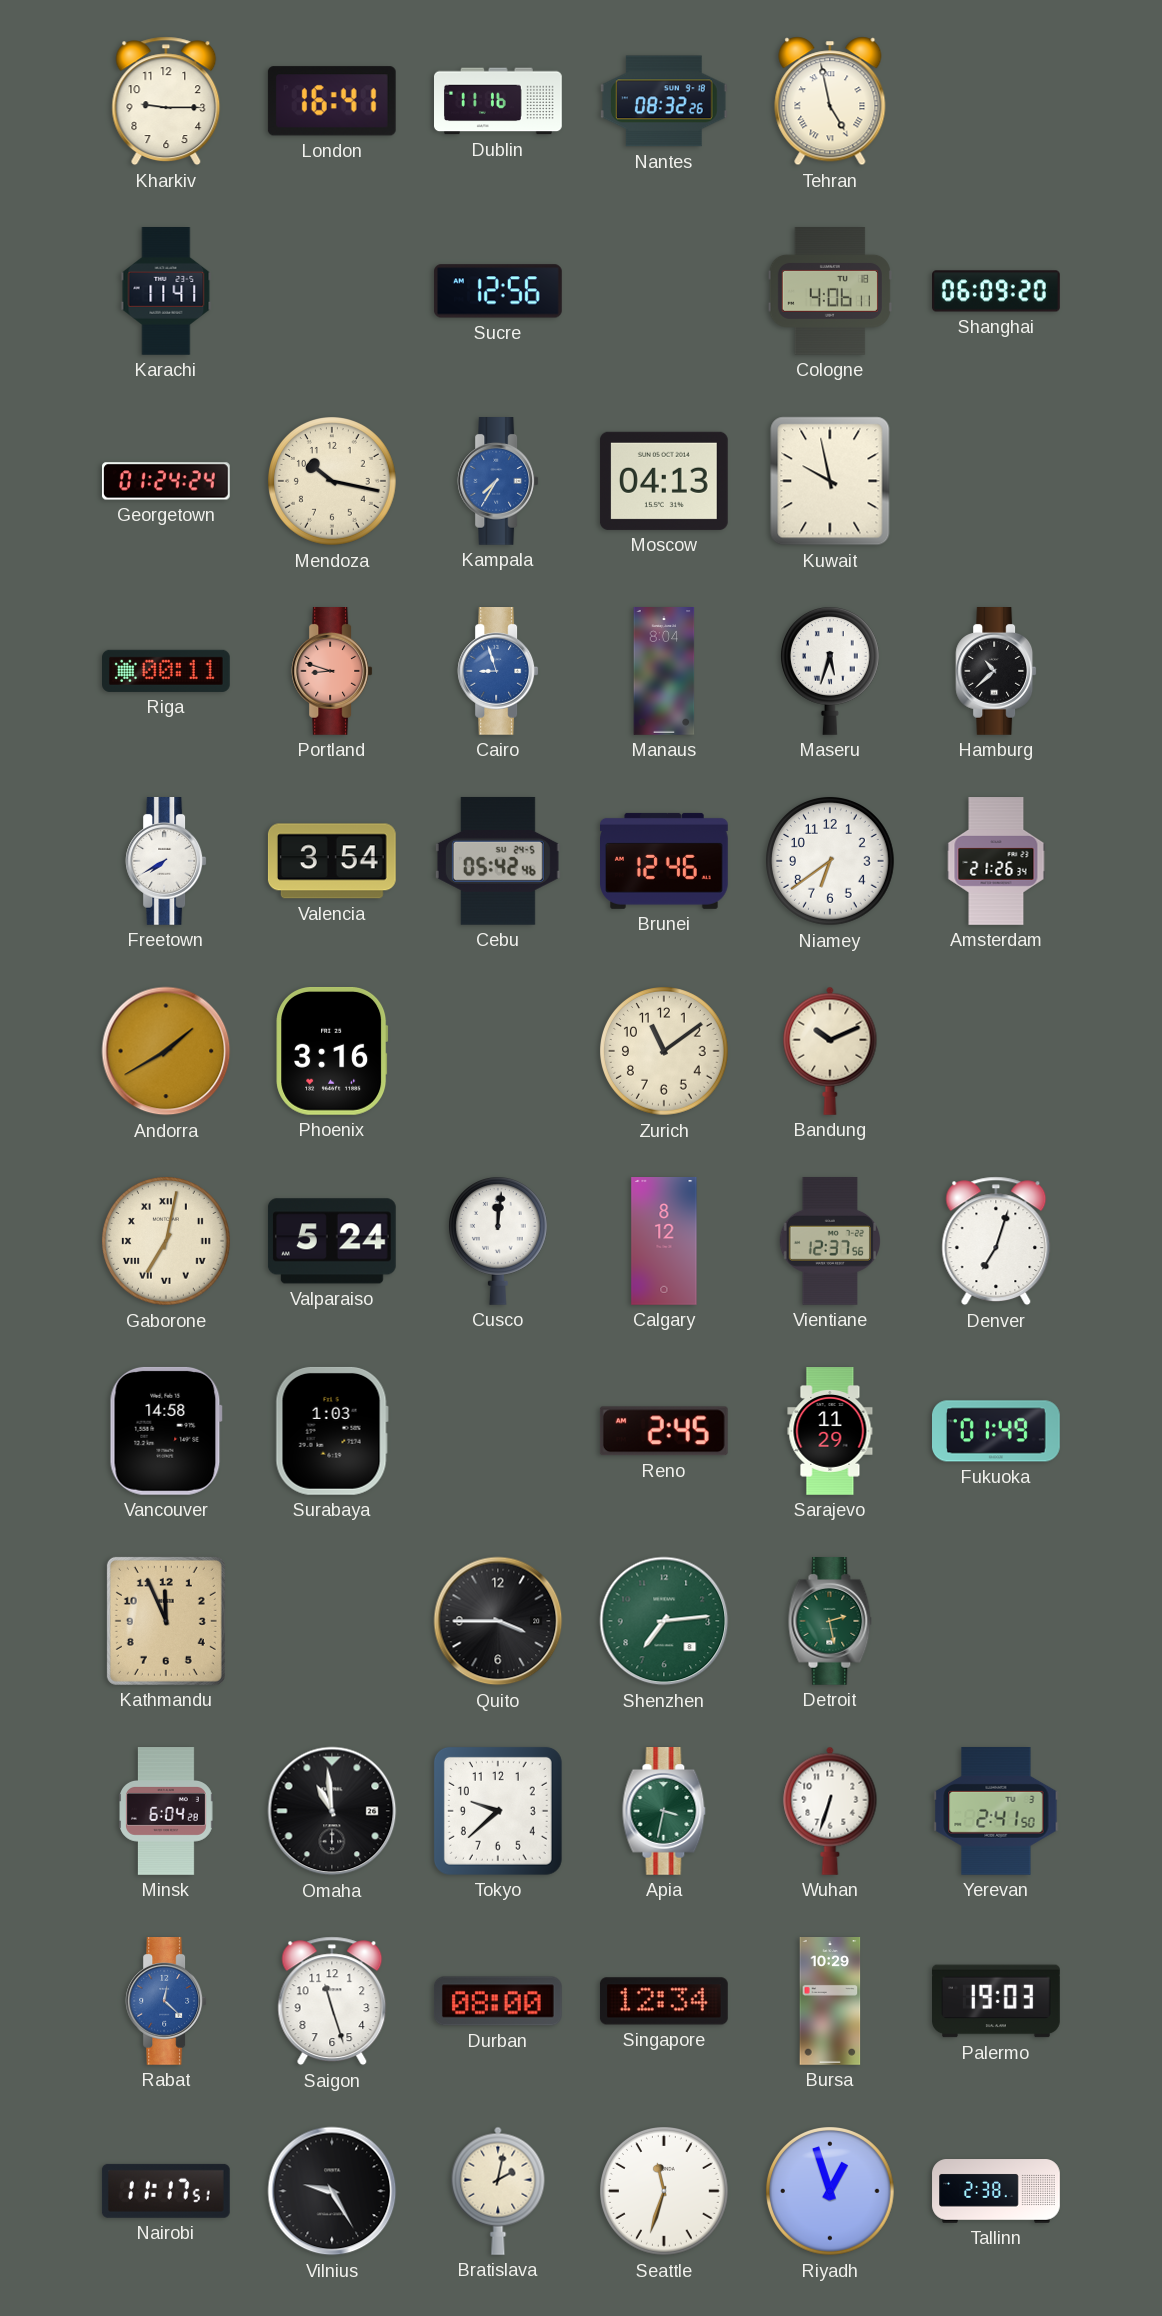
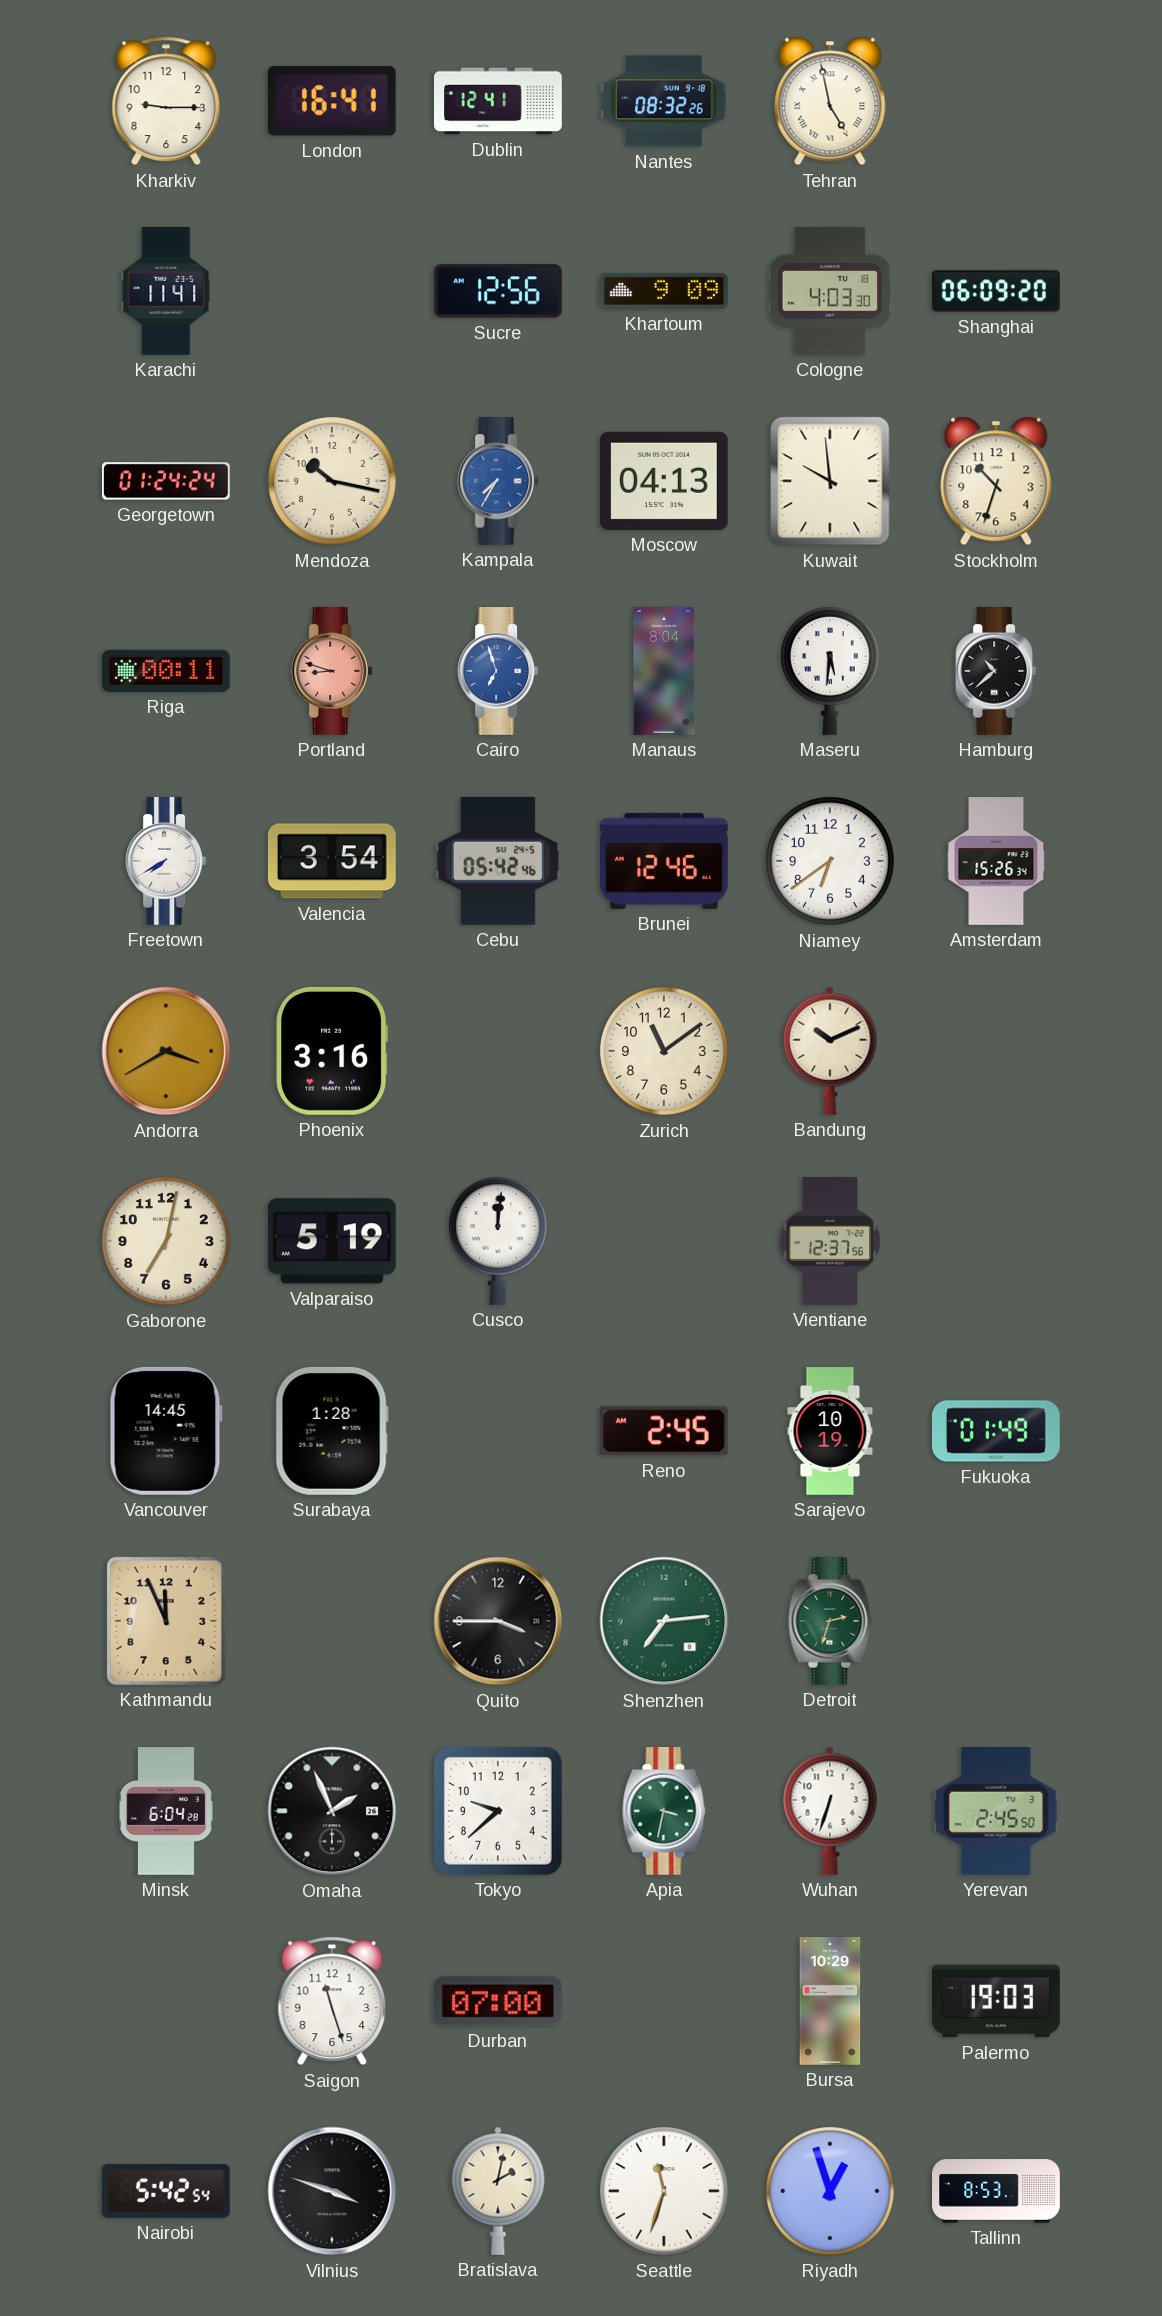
Dublin: 11:16 -> 12:41 (499, 101)
Khartoum: none -> 9:09 (665, 291)
Cologne: 4:06 -> 4:03 (830, 292)
Kuwait: 9:58 -> 9:59 (830, 481)
Stockholm: none -> 10:33 (996, 481)
Cairo: 8:57 -> 6:57 (498, 672)
Maseru: 5:33 -> 5:31 (830, 671)
Amsterdam: 21:26 -> 15:26 (996, 861)
Andorra: 1:40 -> 3:40 (166, 1051)
Gaborone numerals: Roman -> Arabic (167, 1242)
Valparaiso: 5:24 -> 5:19 (332, 1241)
Calgary: 8:12 -> none (664, 1242)
Denver: 7:03 -> none (996, 1241)
Vancouver: 14:58 -> 14:45 (166, 1431)
Surabaya: 1:03 -> 1:28 (332, 1431)
Sarajevo: 11:29 -> 10:19 (830, 1431)
Detroit: 2:28 -> 2:33 (830, 1622)
Omaha: 10:59 -> 1:56 (332, 1811)
Yerevan: 2:41 -> 2:45 (996, 1812)
Rabat: 12:22 -> none (166, 2002)
Durban: 08:00 -> 07:00 (498, 2001)
Singapore: 12:34 -> none (664, 2001)
Nairobi: 11:17 -> 5:42 (166, 2191)
Vilnius: 9:25 -> 3:48 (332, 2191)
Tallinn: 2:38 -> 8:53 (996, 2191)
